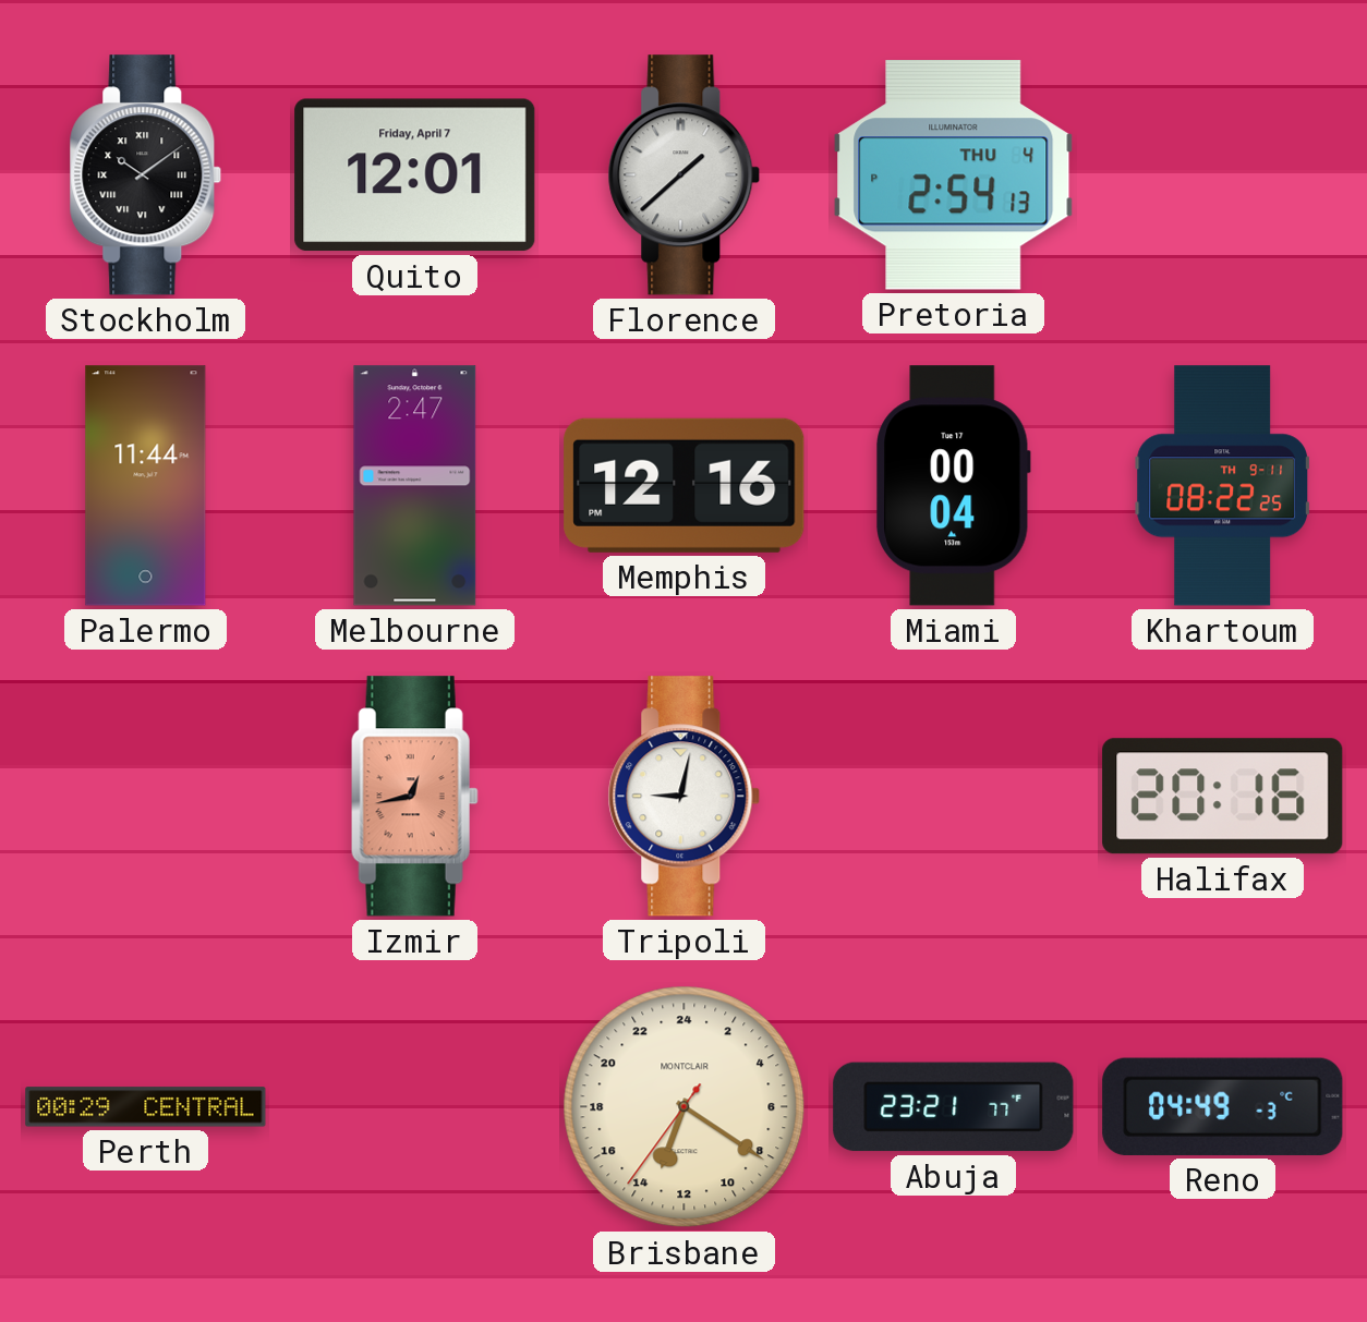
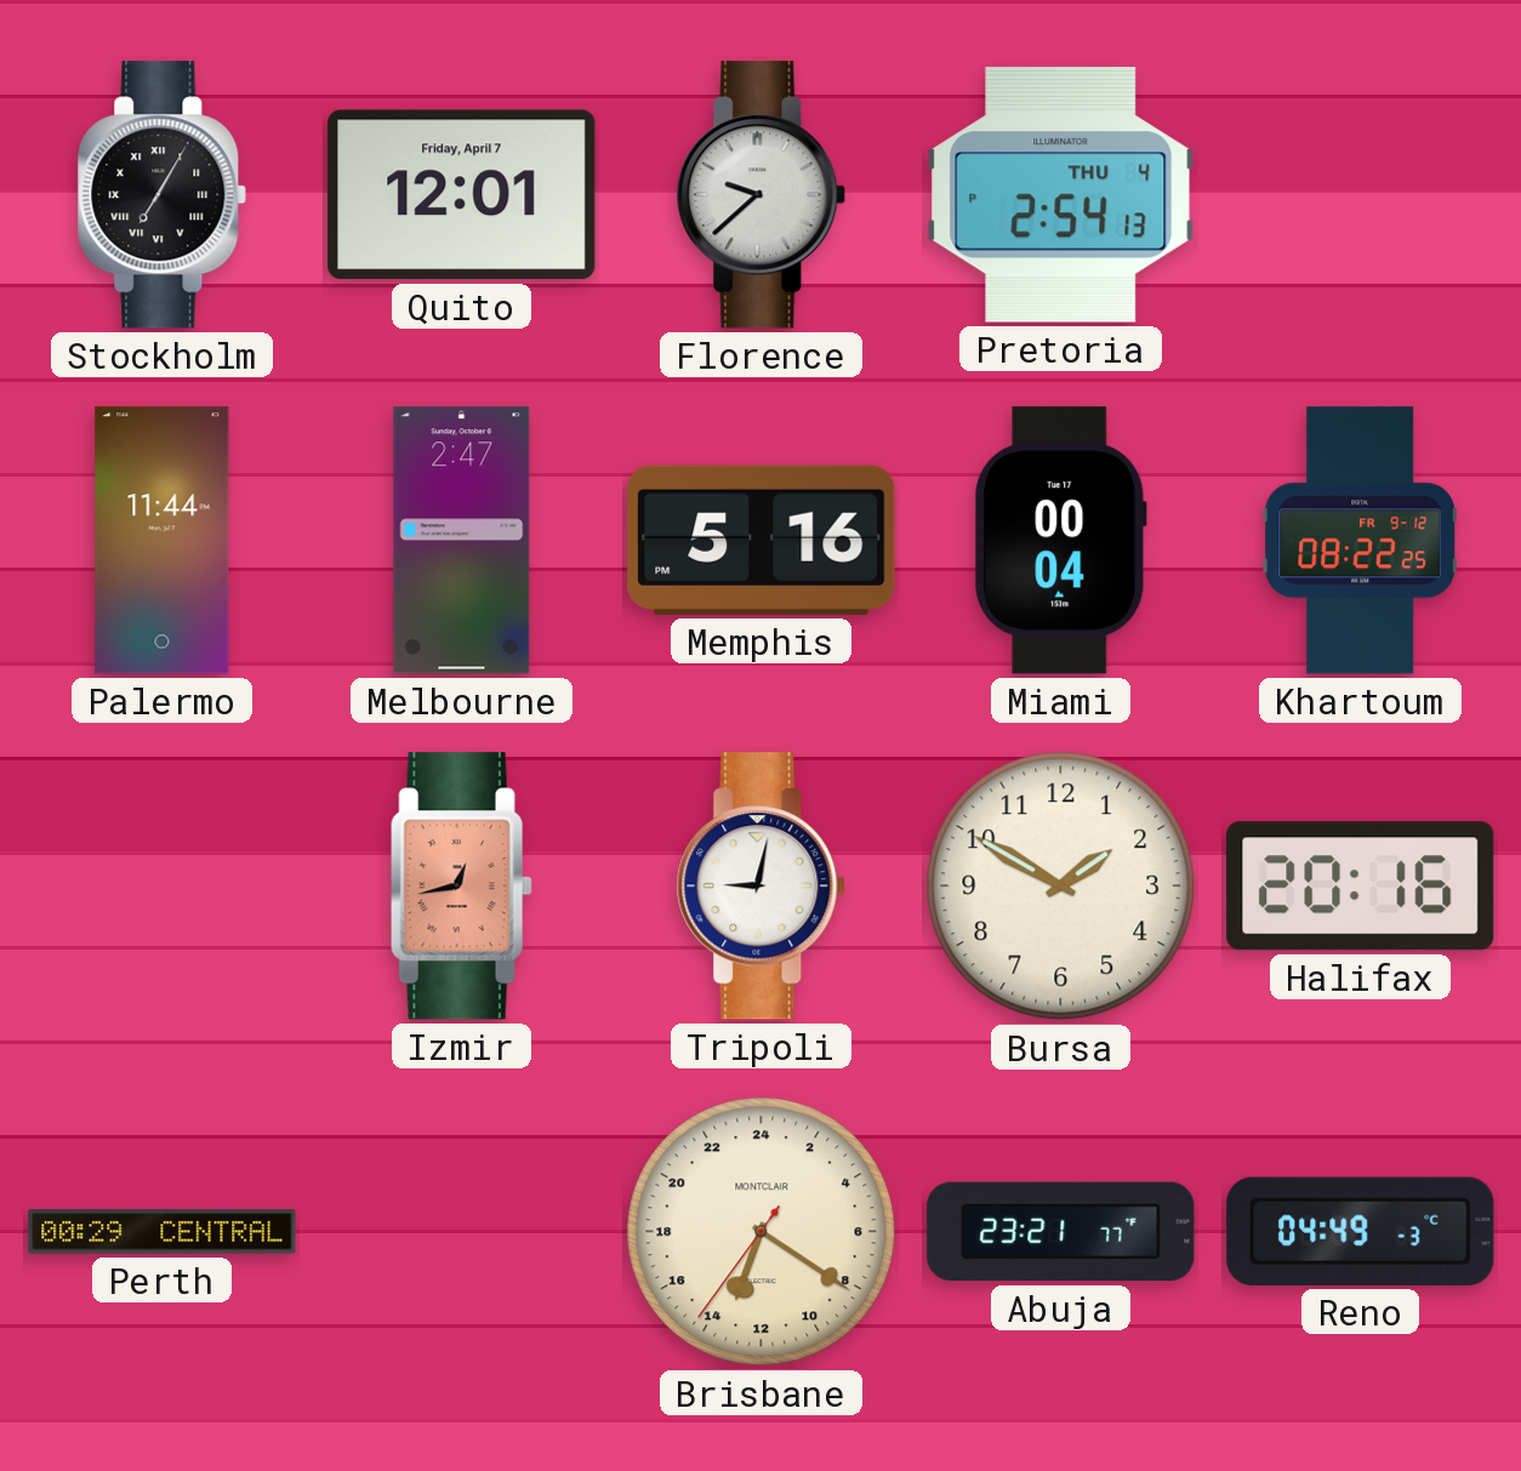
Stockholm: 10:09 -> 7:05 (163, 195)
Florence: 1:38 -> 9:38 (762, 195)
Memphis: 12:16 -> 5:16 (762, 540)
Khartoum date: TH 9-11 -> FR 9-12 (1360, 541)
Bursa: none -> 1:50 (1061, 886)
